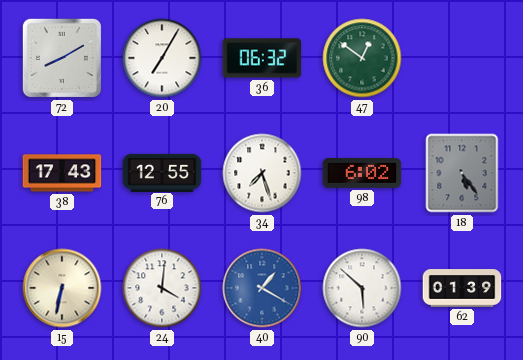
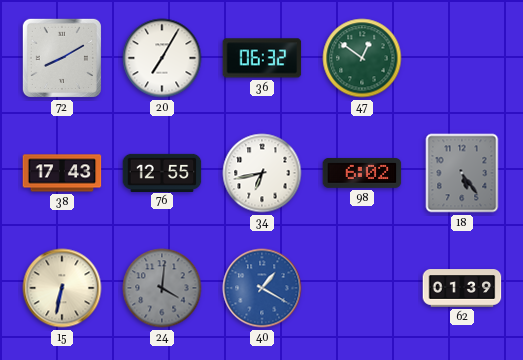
34: 7:27 -> 6:43 (262, 173)
24 dial: white -> grey (162, 288)
90: 5:52 -> none (362, 288)
